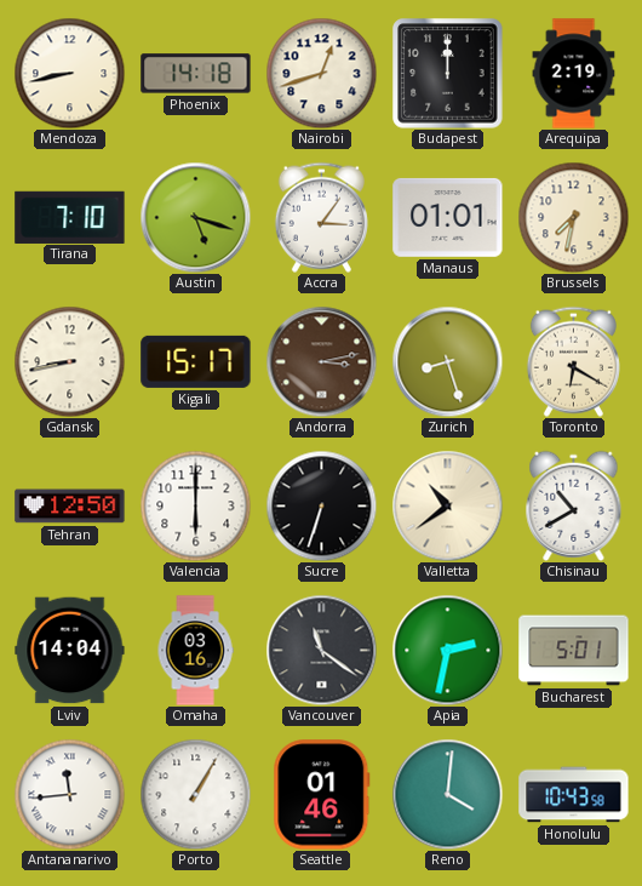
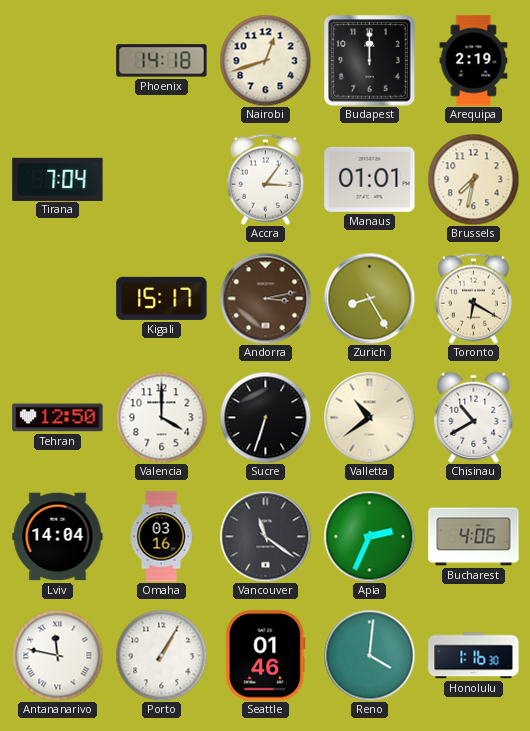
Mendoza: 8:43 -> none (69, 73)
Tirana: 7:10 -> 7:04 (58, 179)
Austin: 5:18 -> none (195, 217)
Gdansk: 8:43 -> none (69, 361)
Zurich: 8:27 -> 8:25 (369, 298)
Valencia: 6:00 -> 4:00 (161, 417)
Apia: 2:32 -> 2:34 (369, 536)
Bucharest: 5:01 -> 4:06 (474, 537)
Antananarivo: 11:44 -> 11:47 (57, 655)
Honolulu: 10:43 -> 1:16 (474, 656)
